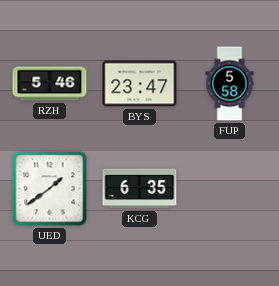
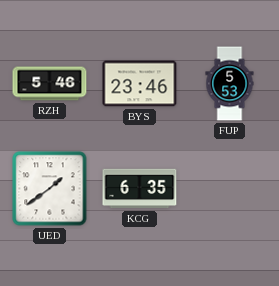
BYS: 23:47 -> 23:46 (140, 84)
FUP: 5:58 -> 5:53 (230, 84)
